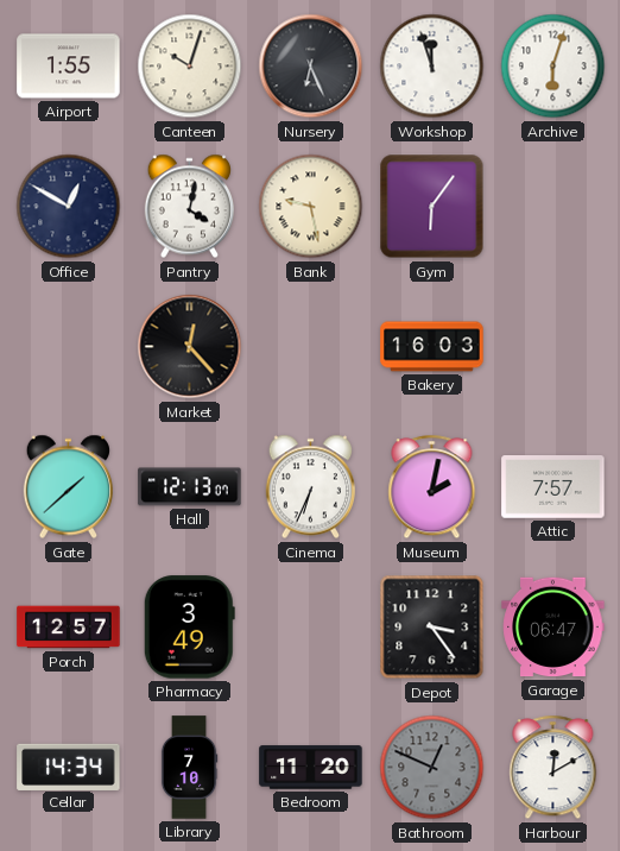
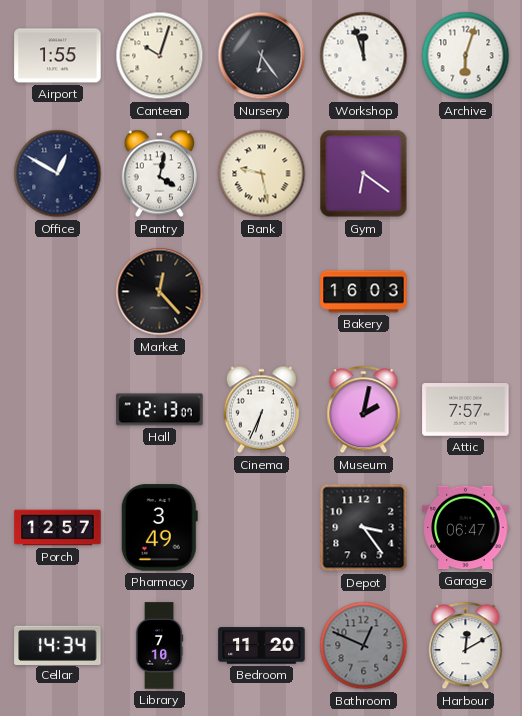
Nursery: 6:26 -> 6:24 (262, 56)
Gym: 6:06 -> 6:21 (364, 174)
Gate: 1:38 -> none (68, 487)
